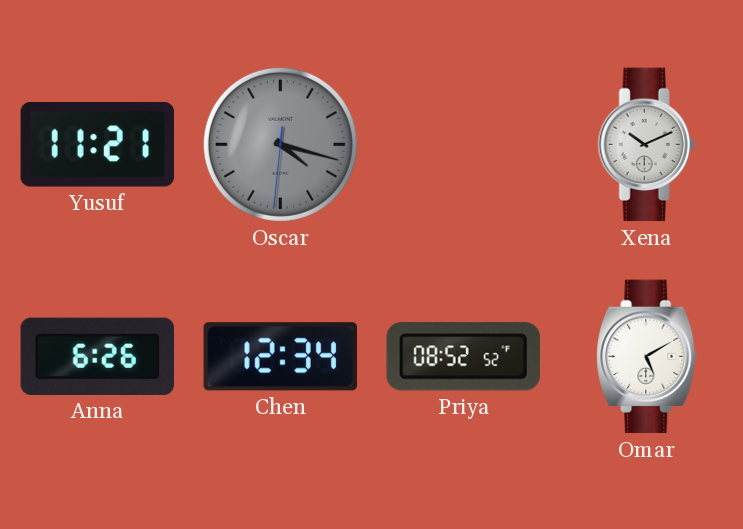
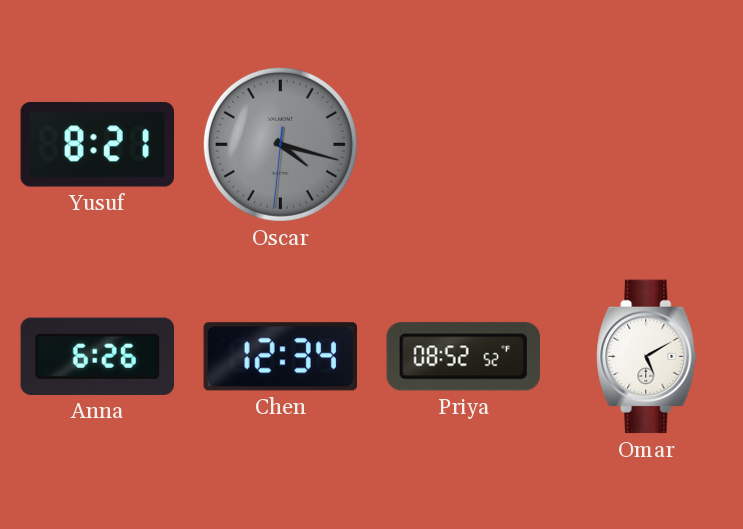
Yusuf: 11:21 -> 8:21 (97, 145)
Xena: 10:11 -> none (646, 145)
